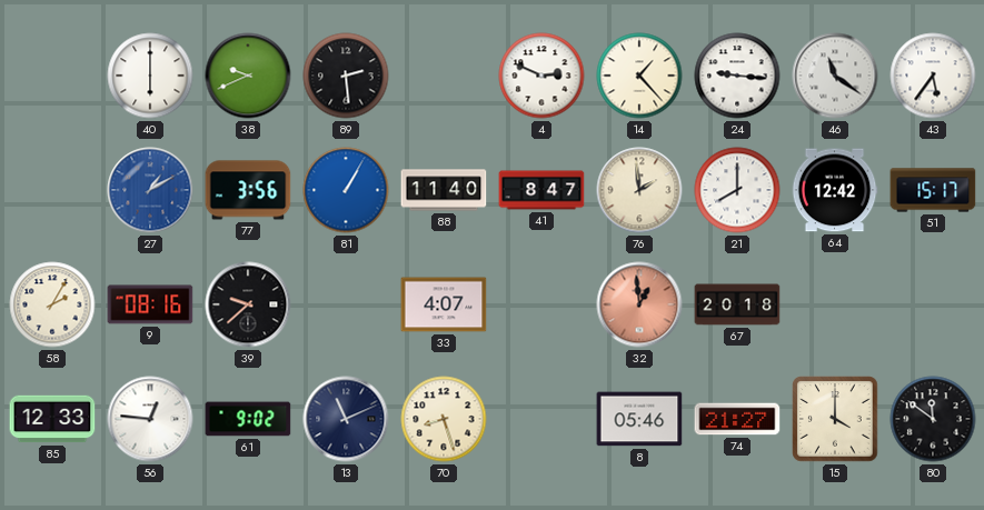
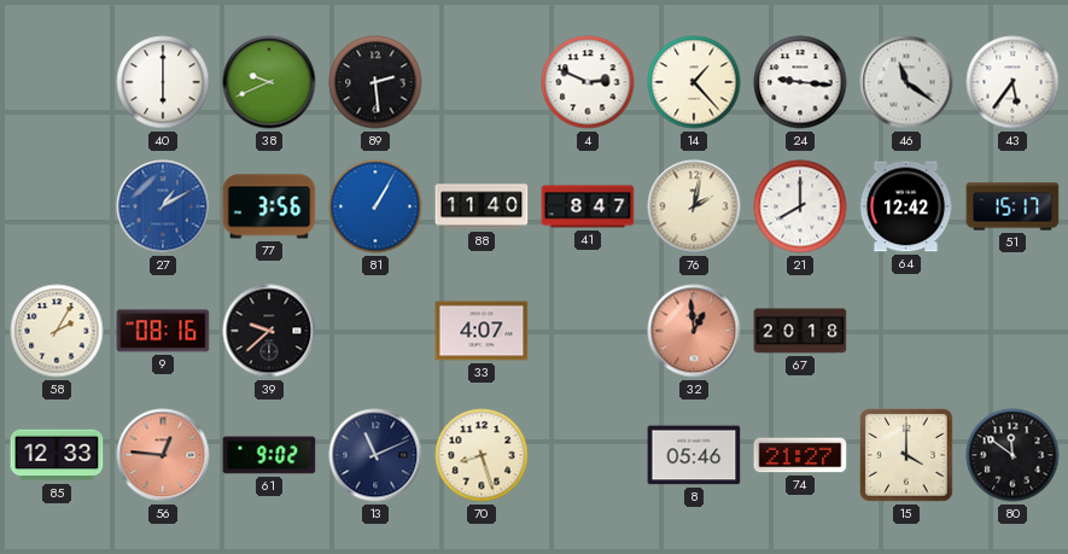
76: 1:59 -> 2:02 (694, 206)
56 dial: white -> salmon (163, 455)
